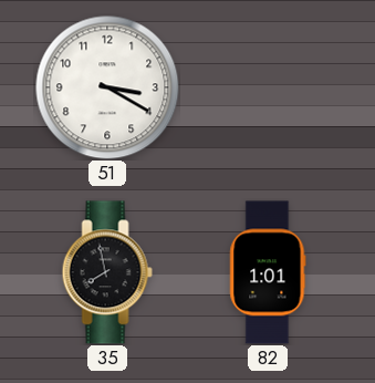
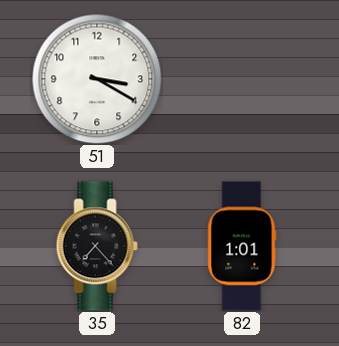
35: 7:58 -> 7:23 (97, 246)
